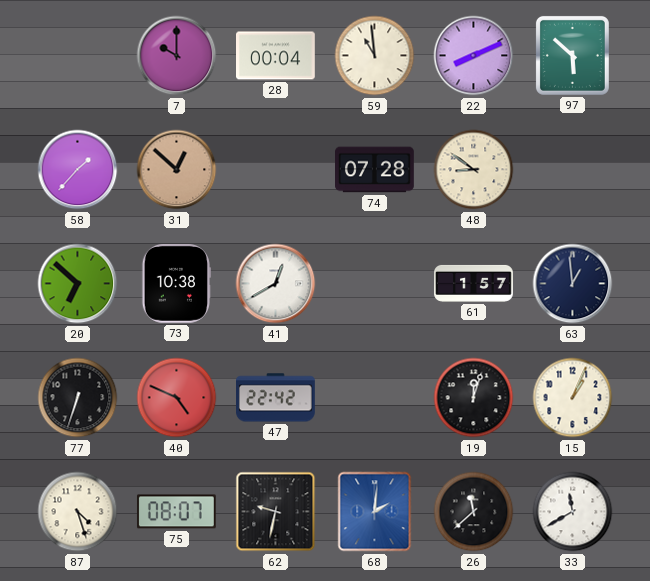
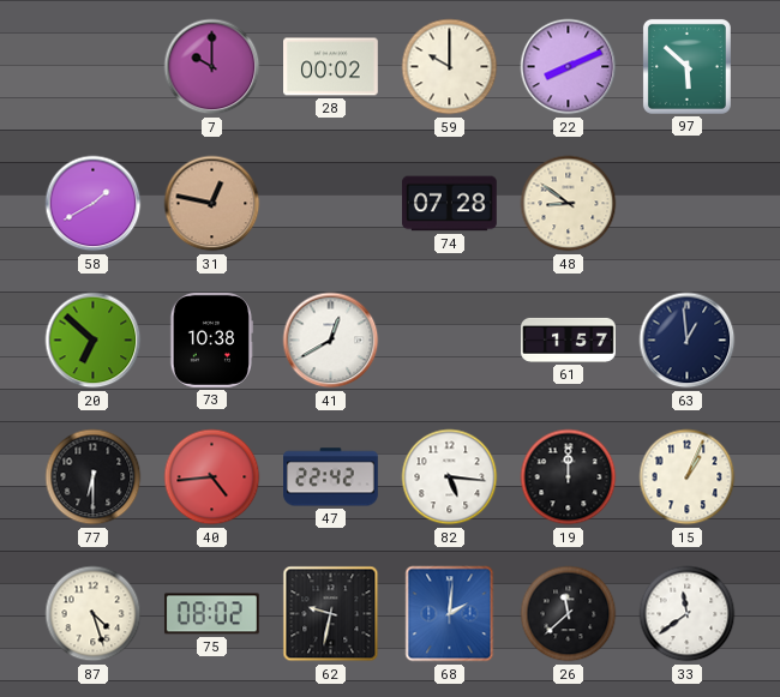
28: 00:04 -> 00:02 (331, 67)
59: 10:59 -> 10:00 (450, 67)
58: 1:37 -> 1:40 (94, 204)
31: 12:52 -> 12:47 (212, 204)
77: 6:33 -> 6:30 (94, 477)
40: 4:49 -> 4:44 (212, 477)
82: none -> 5:16 (450, 477)
19: 12:03 -> 12:00 (569, 477)
75: 08:07 -> 08:02 (211, 614)
33: 11:40 -> 11:39 (688, 614)
